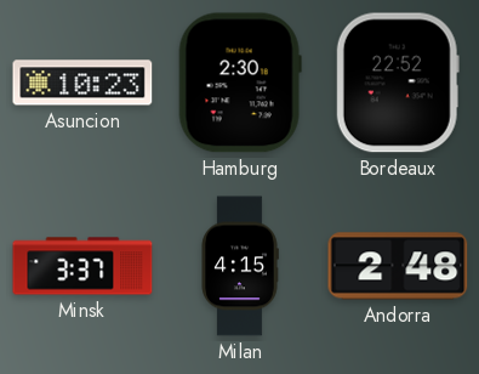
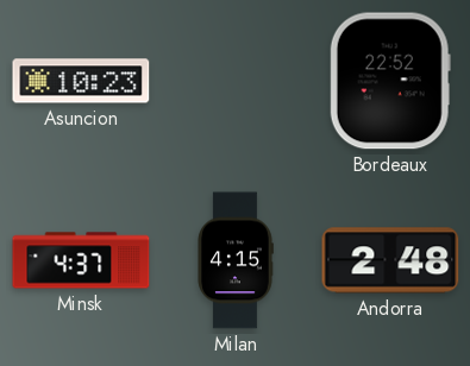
Hamburg: 2:30 -> none (240, 83)
Minsk: 3:37 -> 4:37 (81, 260)
